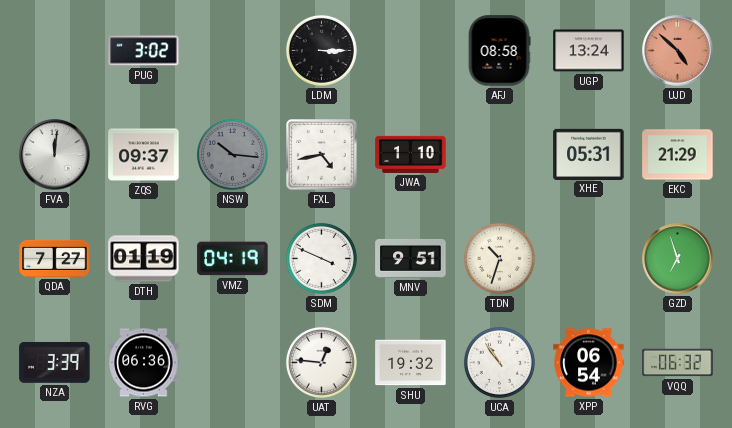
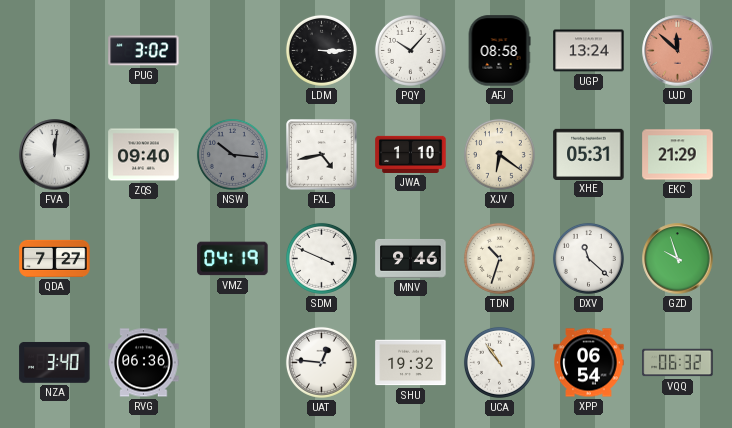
PQY: none -> 10:07 (410, 50)
UJD: 4:52 -> 11:52 (678, 51)
ZQS: 09:37 -> 09:40 (144, 155)
XJV: none -> 6:21 (499, 154)
DTH: 01:19 -> none (144, 259)
MNV: 9:51 -> 9:46 (411, 258)
DXV: none -> 11:22 (588, 258)
GZD: 6:57 -> 9:57 (678, 259)
NZA: 3:39 -> 3:40 (55, 362)
